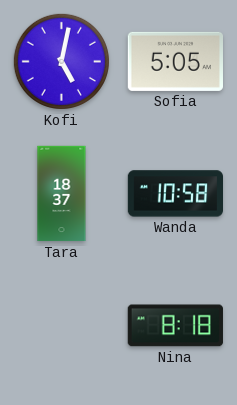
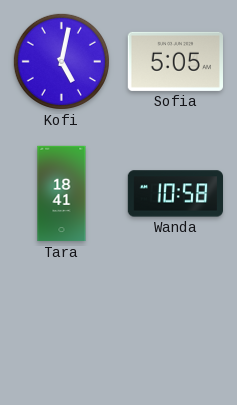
Tara: 18:37 -> 18:41 (62, 194)
Nina: 8:18 -> none (175, 326)
